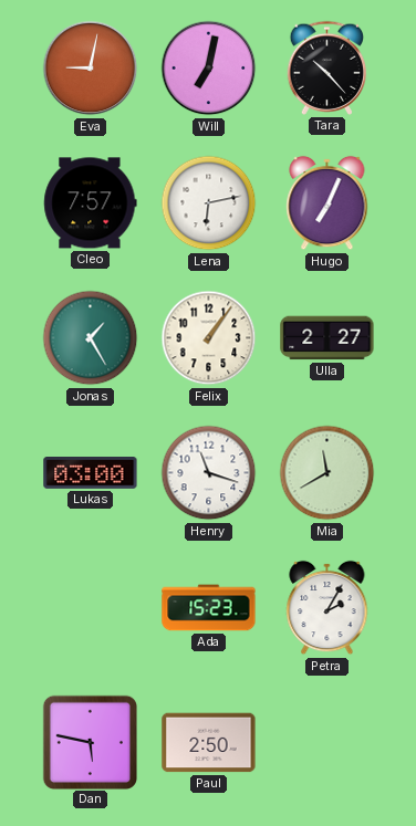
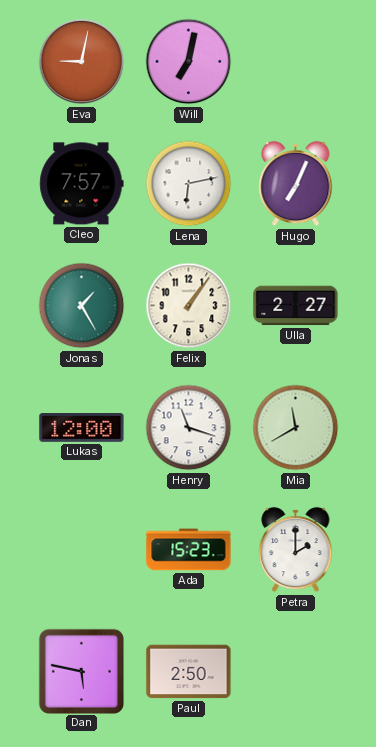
Tara: 10:23 -> none (327, 67)
Lukas: 03:00 -> 12:00 (82, 428)
Petra: 2:05 -> 2:00 (296, 550)
